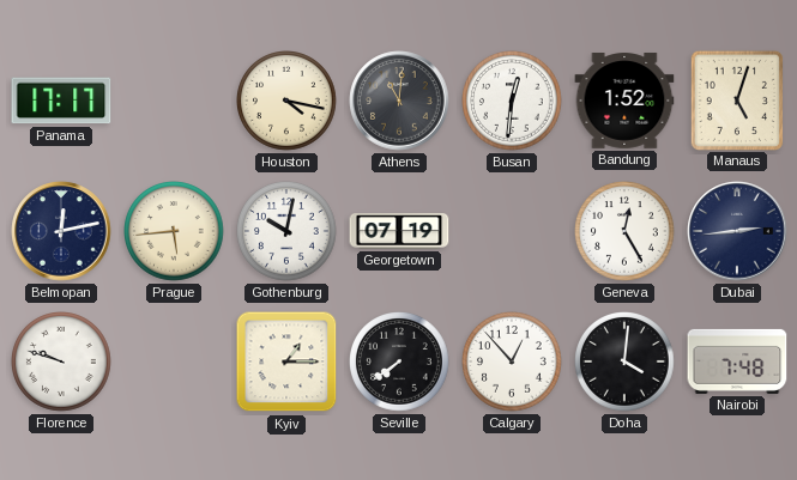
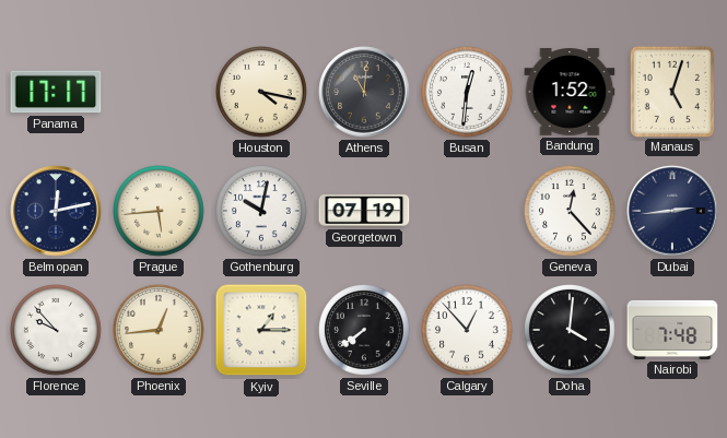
Geneva: 12:25 -> 12:23 (571, 212)
Florence: 9:48 -> 9:53 (57, 331)
Phoenix: none -> 12:44 (160, 331)
